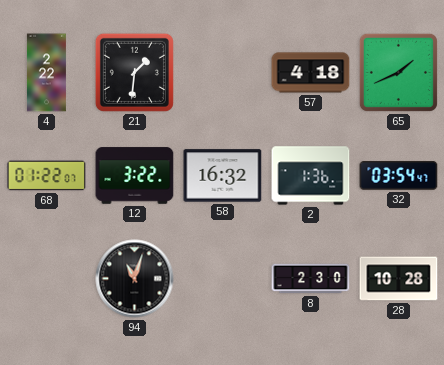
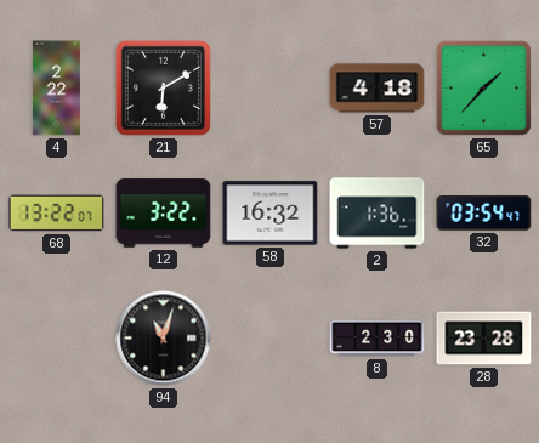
21: 1:31 -> 6:10 (163, 87)
65: 1:41 -> 1:37 (483, 87)
68: 01:22 -> 13:22 (57, 214)
28: 10:28 -> 23:28 (484, 339)
